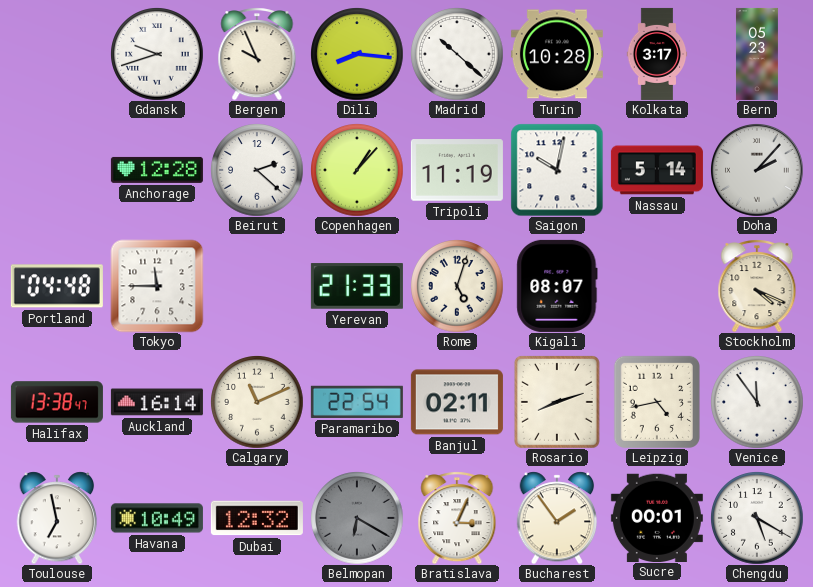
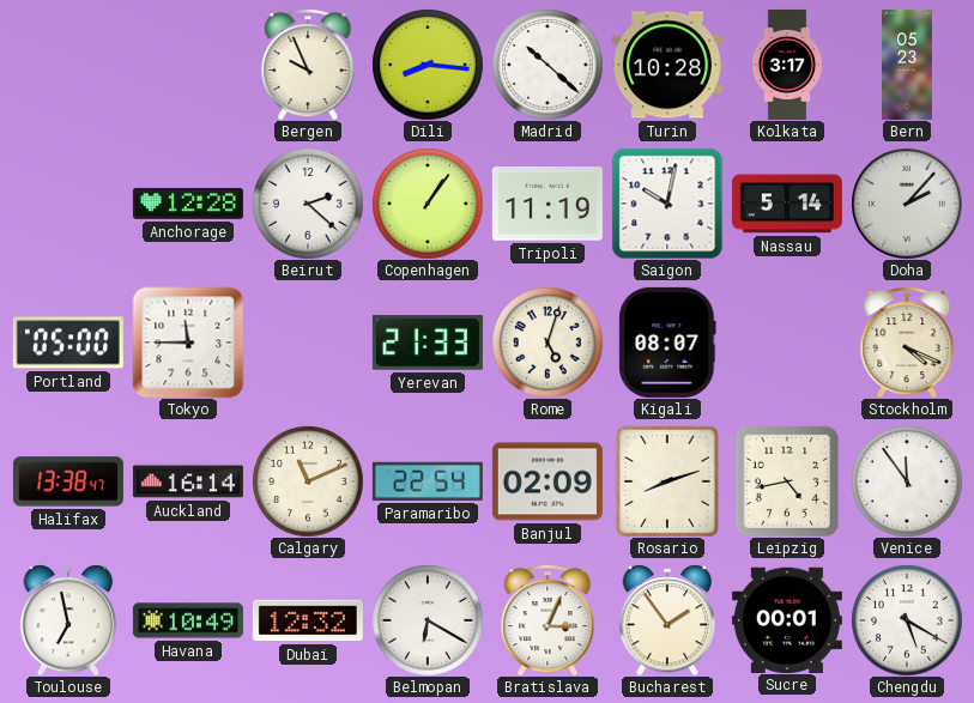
Gdansk: 9:42 -> none (157, 54)
Copenhagen: 1:07 -> 1:06 (428, 204)
Portland: 04:48 -> 05:00 (68, 343)
Banjul: 02:11 -> 02:09 (548, 481)
Belmopan dial: grey -> white (428, 620)
